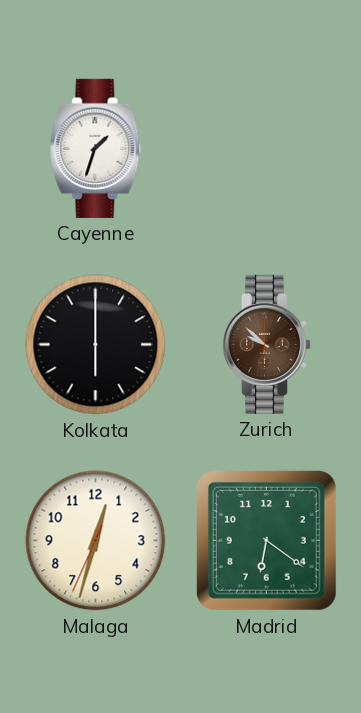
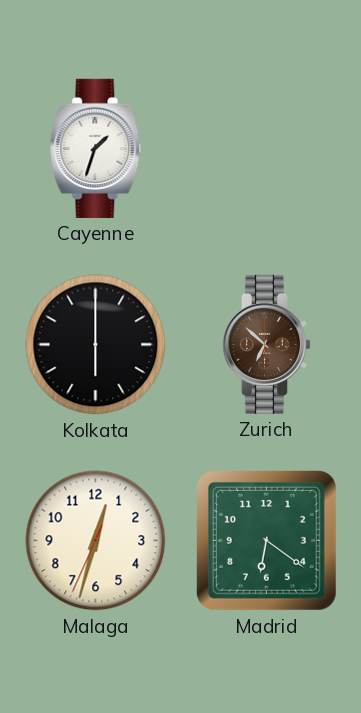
Zurich: 9:52 -> 6:52 (266, 344)
